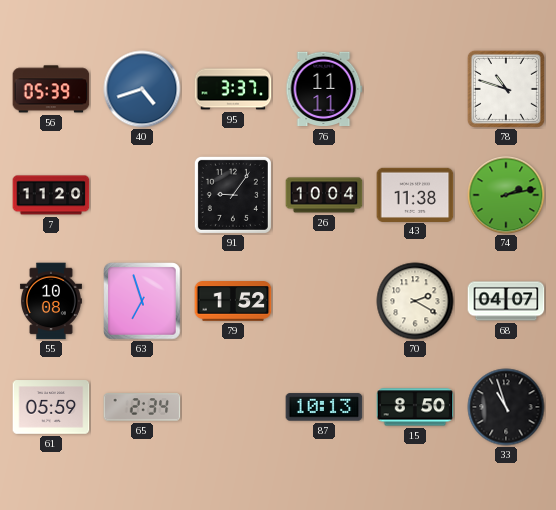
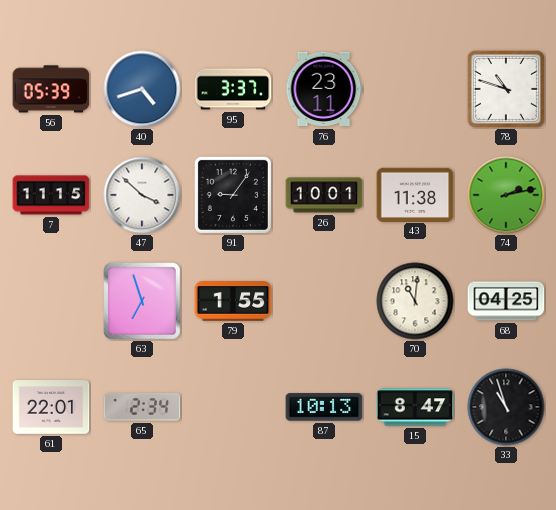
76: 11:11 -> 23:11 (324, 89)
7: 11:20 -> 11:15 (51, 195)
47: none -> 3:52 (142, 195)
26: 10:04 -> 10:01 (324, 195)
55: 10:08 -> none (51, 301)
79: 1:52 -> 1:55 (233, 301)
70: 2:20 -> 11:01 (415, 301)
68: 04:07 -> 04:25 (506, 301)
61: 05:59 -> 22:01 (51, 407)
15: 8:50 -> 8:47 (415, 407)
